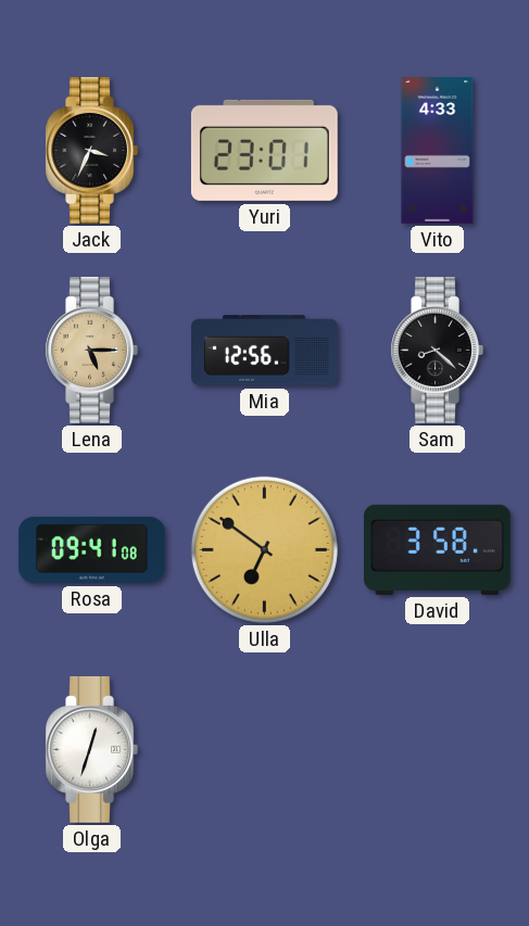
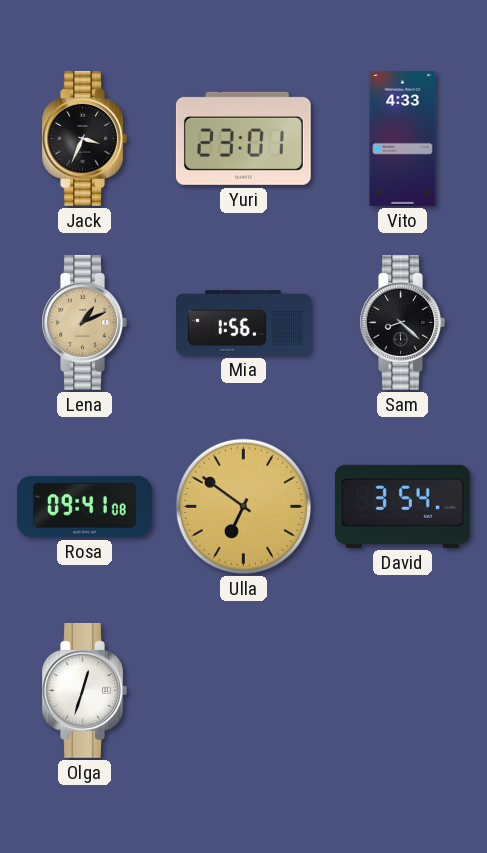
Lena: 5:15 -> 1:11 (84, 323)
Mia: 12:56 -> 1:56 (244, 323)
David: 3:58 -> 3:54 (403, 506)
